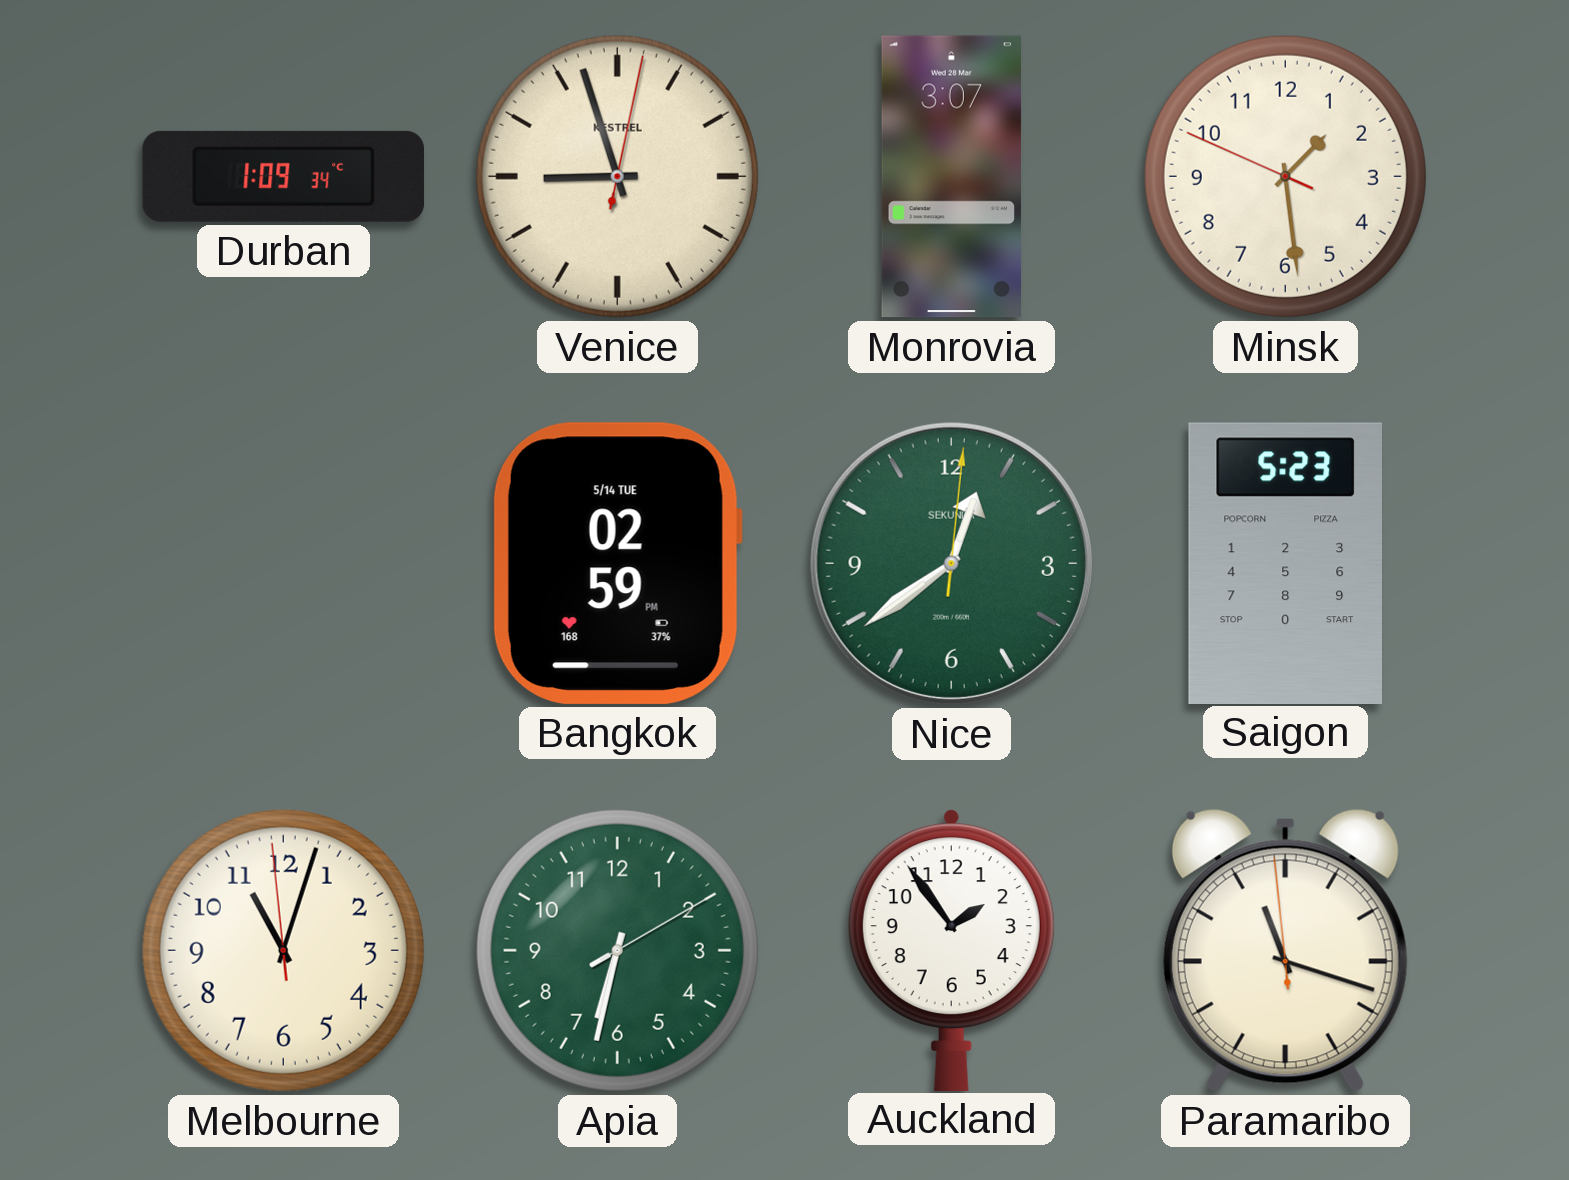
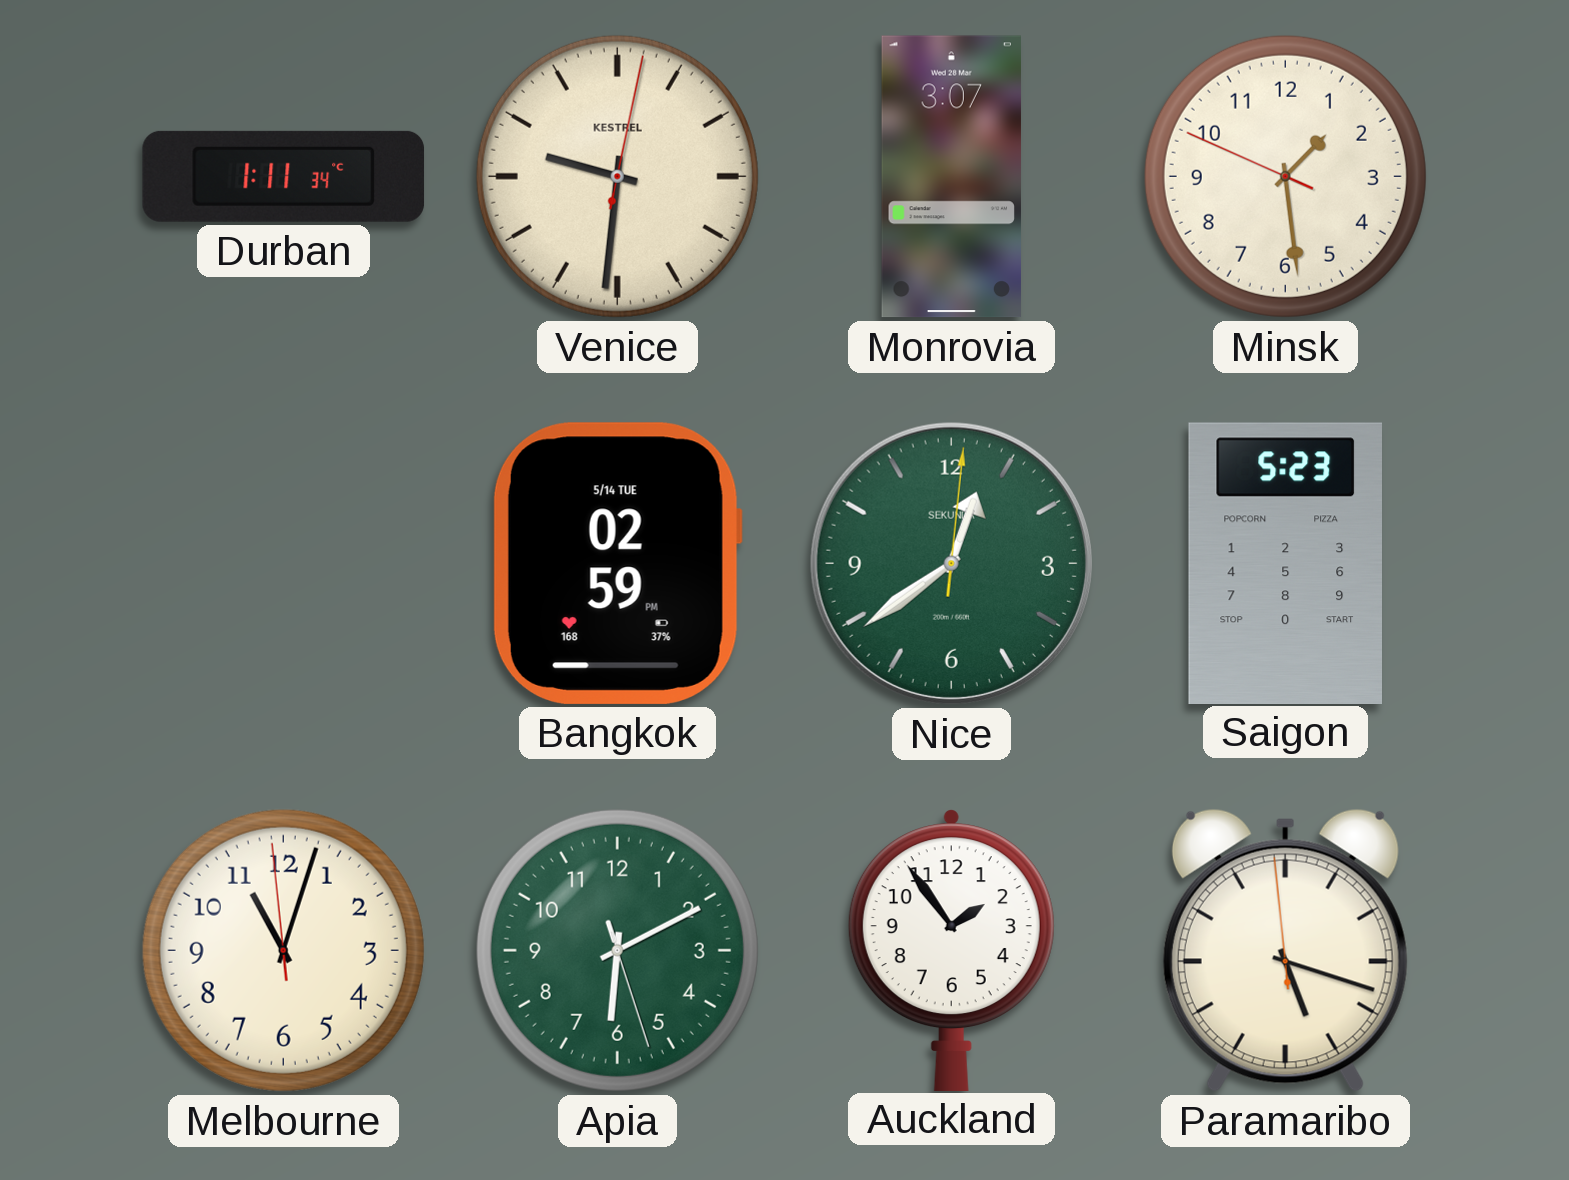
Durban: 1:09 -> 1:11 (284, 176)
Venice: 8:57 -> 9:31 (617, 176)
Apia: 6:32 -> 6:10 (617, 950)
Paramaribo: 11:17 -> 5:17 (1285, 950)
